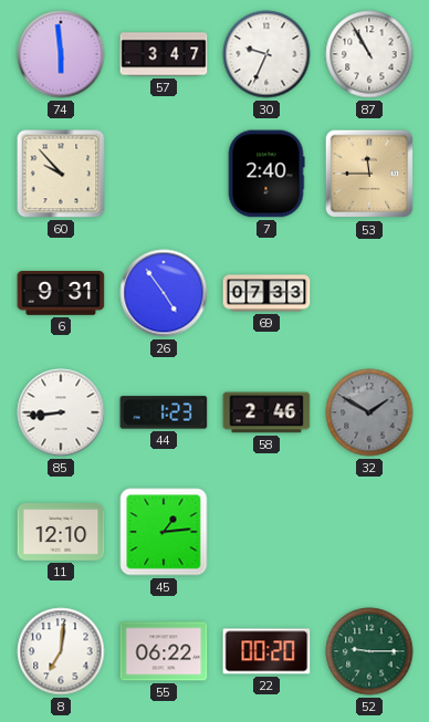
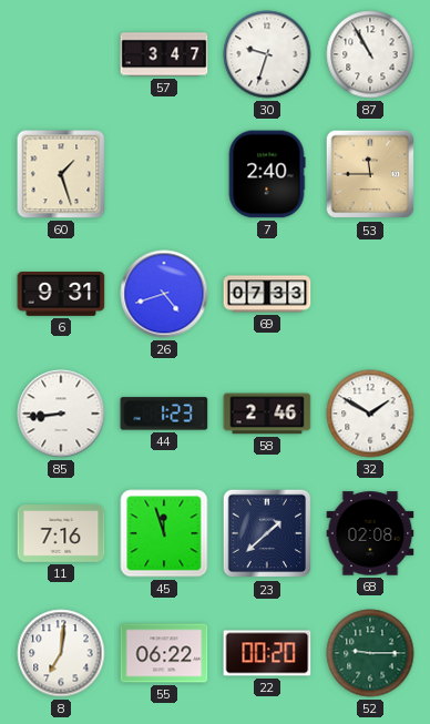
74: 5:59 -> none (61, 54)
30: 9:34 -> 9:33 (267, 54)
60: 9:53 -> 1:27 (61, 174)
26: 4:54 -> 4:42 (164, 294)
32 dial: grey -> white (370, 414)
11: 12:10 -> 7:16 (61, 534)
45: 1:14 -> 11:57 (164, 533)
23: none -> 1:38 (267, 533)
68: none -> 02:08 (370, 533)
